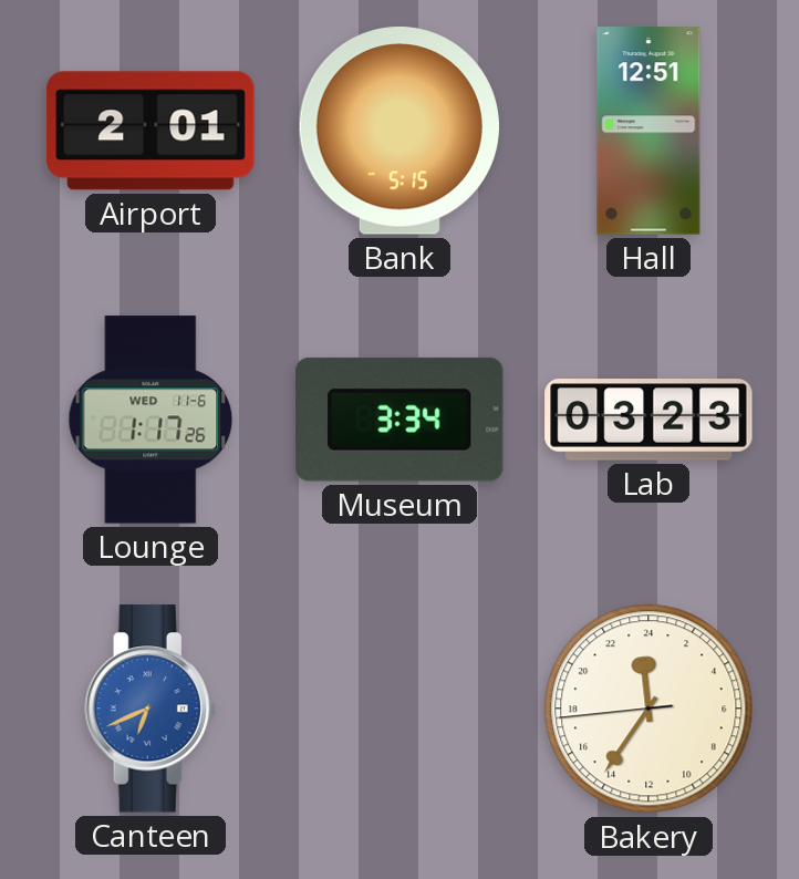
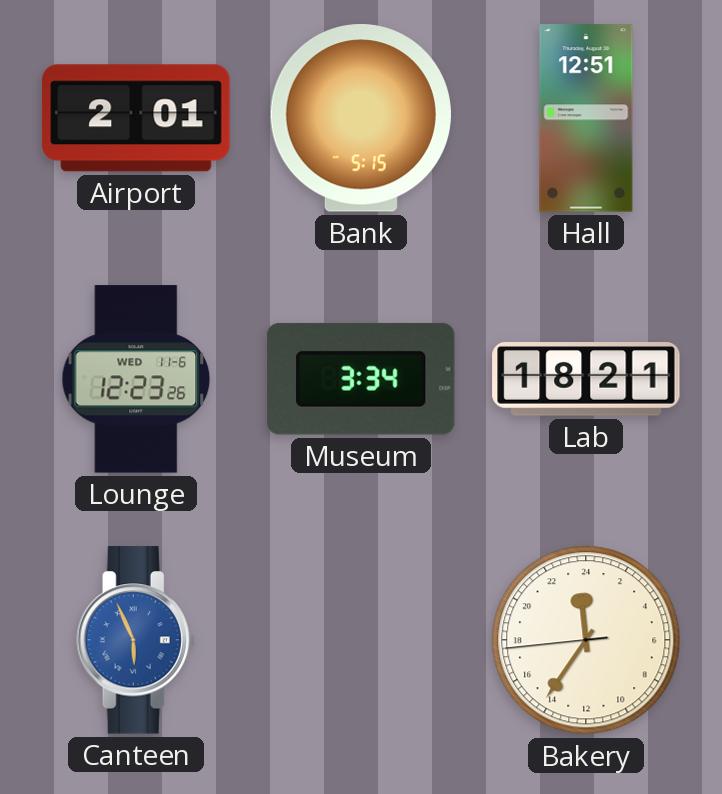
Lounge: 1:17 -> 12:23 (136, 379)
Lab: 03:23 -> 18:21 (586, 379)
Canteen: 6:41 -> 5:56 (136, 640)
